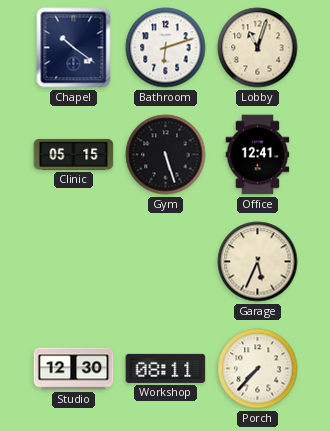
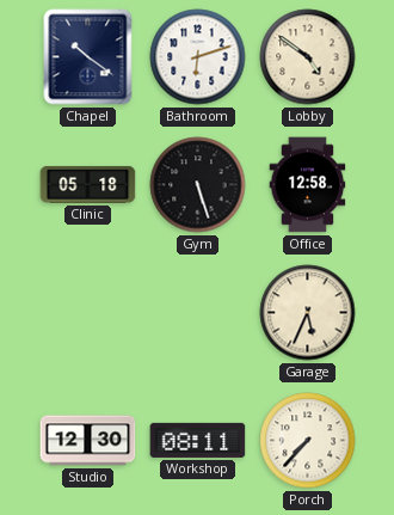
Lobby: 11:03 -> 4:51 (308, 57)
Clinic: 05:15 -> 05:18 (88, 184)
Office: 12:41 -> 12:58 (308, 185)
